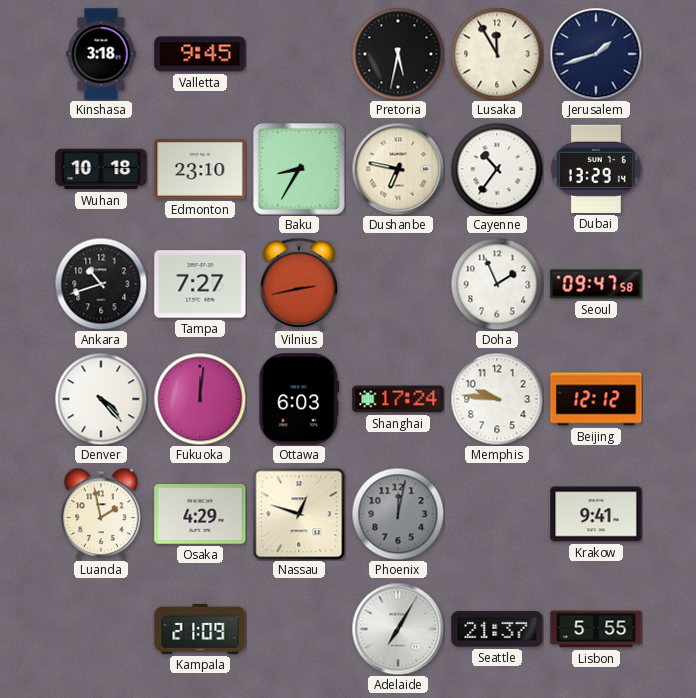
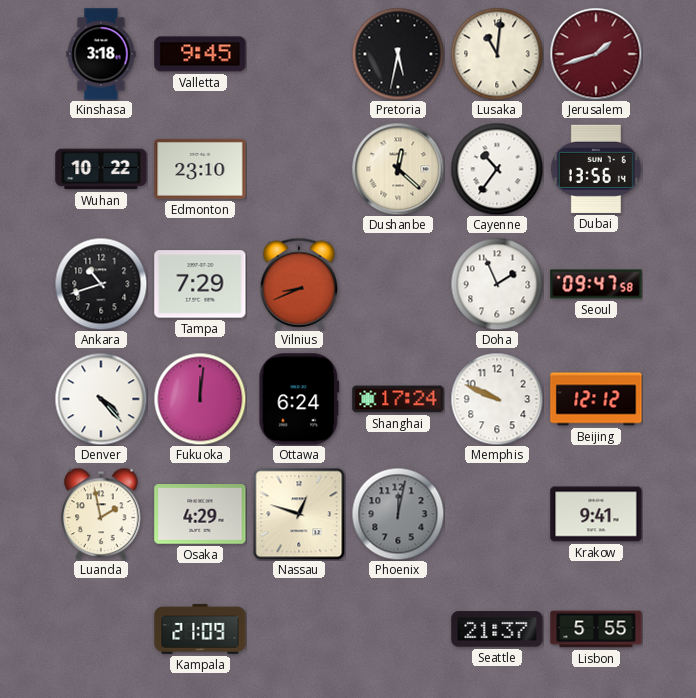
Lusaka: 11:55 -> 11:01 (497, 54)
Jerusalem dial: navy -> burgundy (596, 54)
Wuhan: 10:18 -> 10:22 (101, 169)
Baku: 8:35 -> none (300, 170)
Dushanbe: 6:47 -> 12:22 (398, 169)
Dubai: 13:29 -> 13:56 (596, 169)
Tampa: 7:27 -> 7:29 (200, 284)
Vilnius: 2:43 -> 8:41 (299, 284)
Ottawa: 6:03 -> 6:24 (299, 399)
Memphis: 9:46 -> 9:49 (497, 399)
Adelaide: 7:05 -> none (398, 629)
